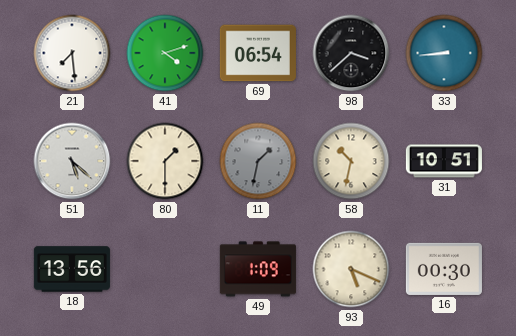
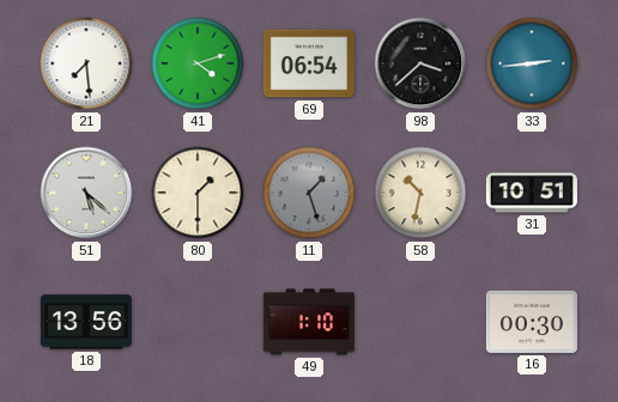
33: 8:44 -> 2:44 (532, 63)
11: 1:32 -> 1:27 (309, 193)
49: 1:09 -> 1:10 (309, 322)
93: 5:19 -> none (351, 269)
